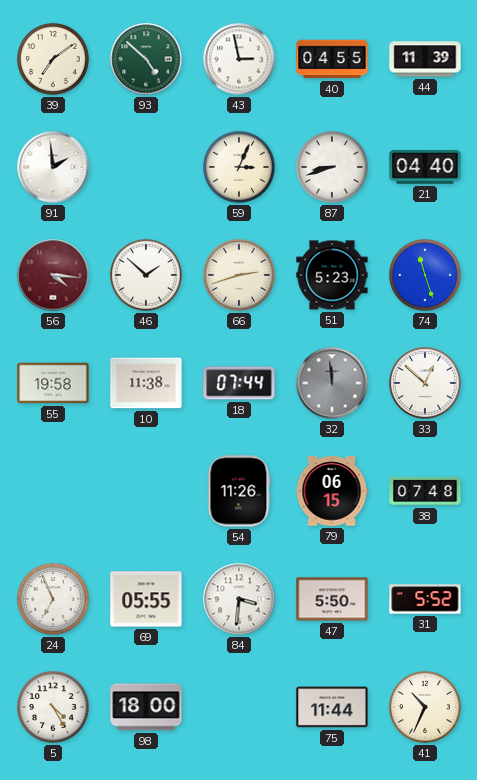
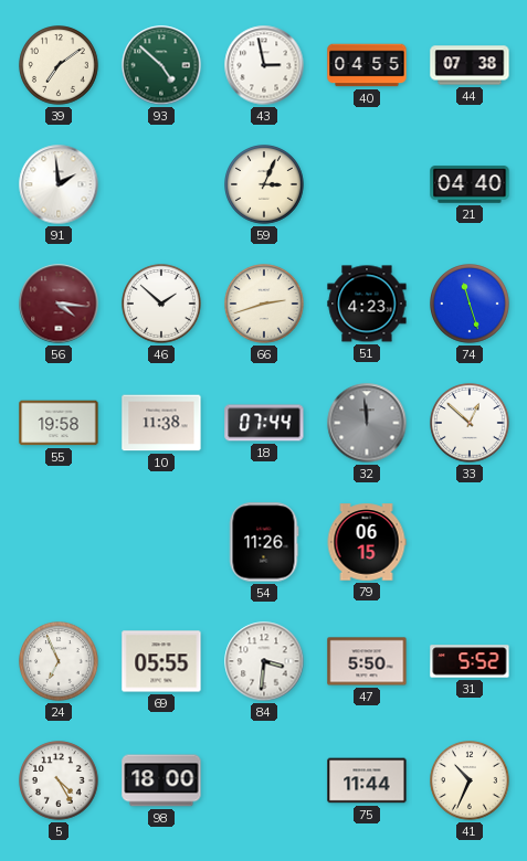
44: 11:39 -> 07:38 (470, 65)
87: 8:42 -> none (333, 168)
51: 5:23 -> 4:23 (367, 304)
38: 07:48 -> none (425, 491)
